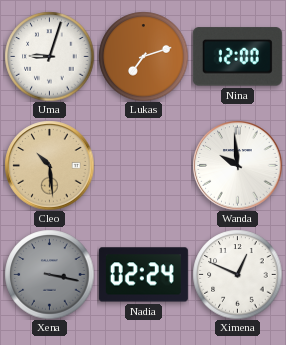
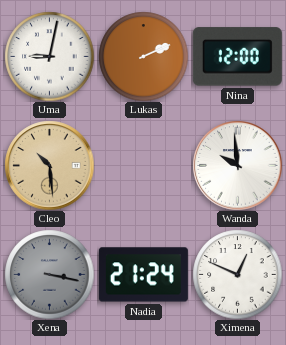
Uma: 9:03 -> 9:02 (49, 56)
Lukas: 7:12 -> 2:11 (143, 56)
Nadia: 02:24 -> 21:24 (143, 275)
